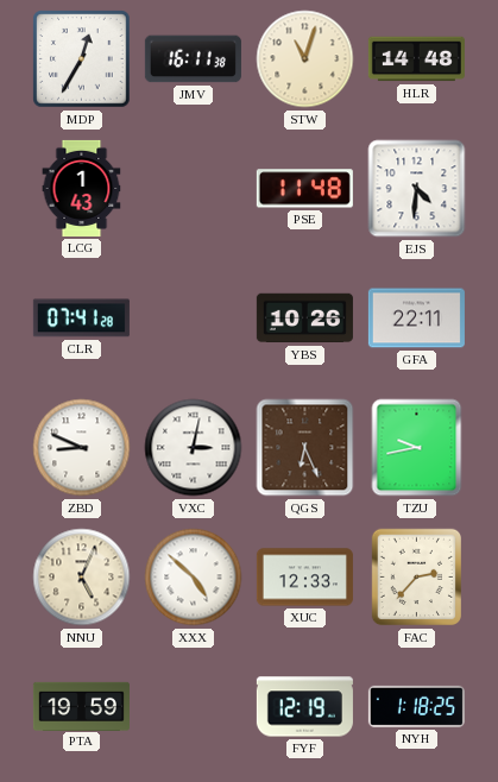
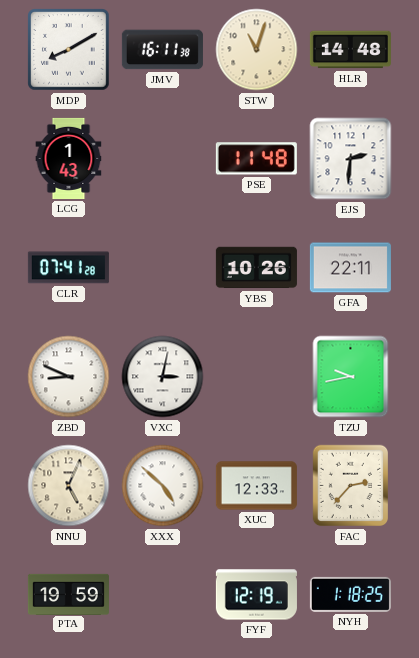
MDP: 12:35 -> 8:10 (69, 50)
EJS: 4:31 -> 2:31 (351, 159)
QGS: 6:26 -> none (305, 448)
